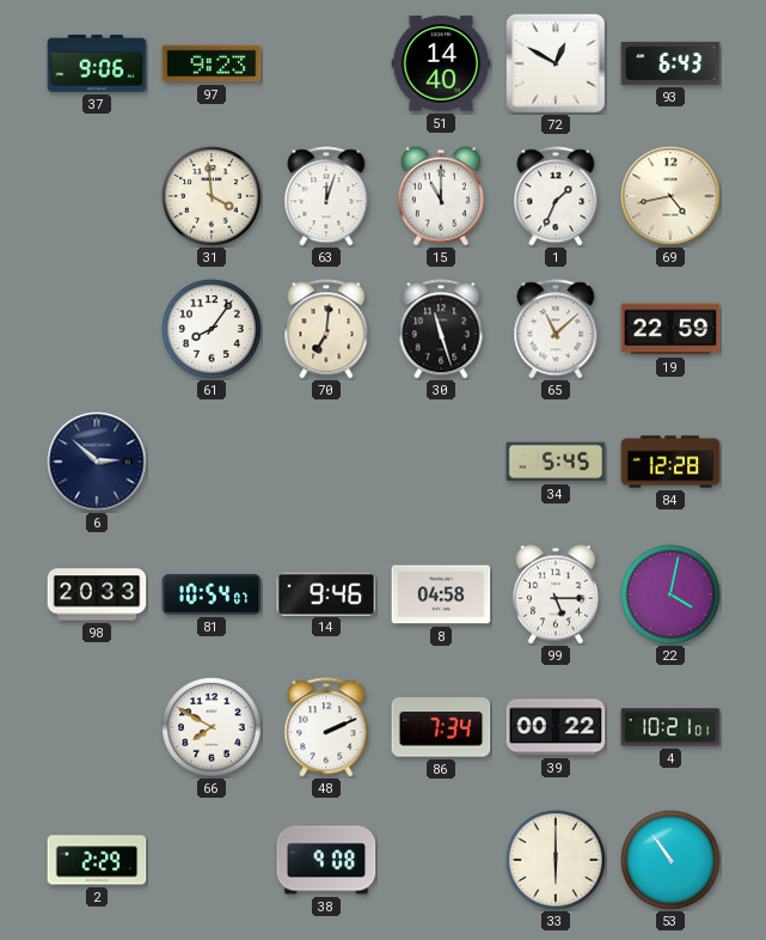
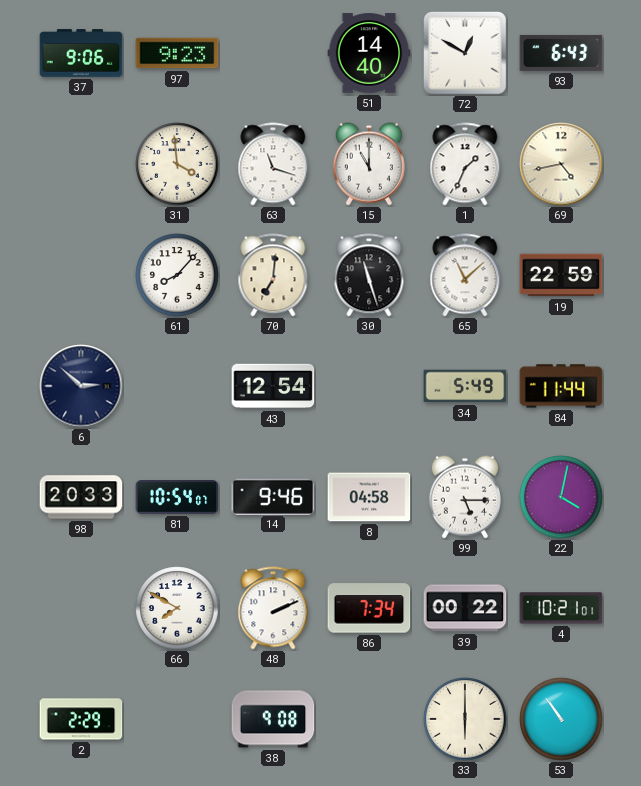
63: 12:03 -> 11:18 (273, 164)
61: 8:06 -> 8:07 (177, 275)
43: none -> 12:54 (273, 386)
34: 5:45 -> 5:49 (465, 386)
84: 12:28 -> 11:44 (561, 386)
